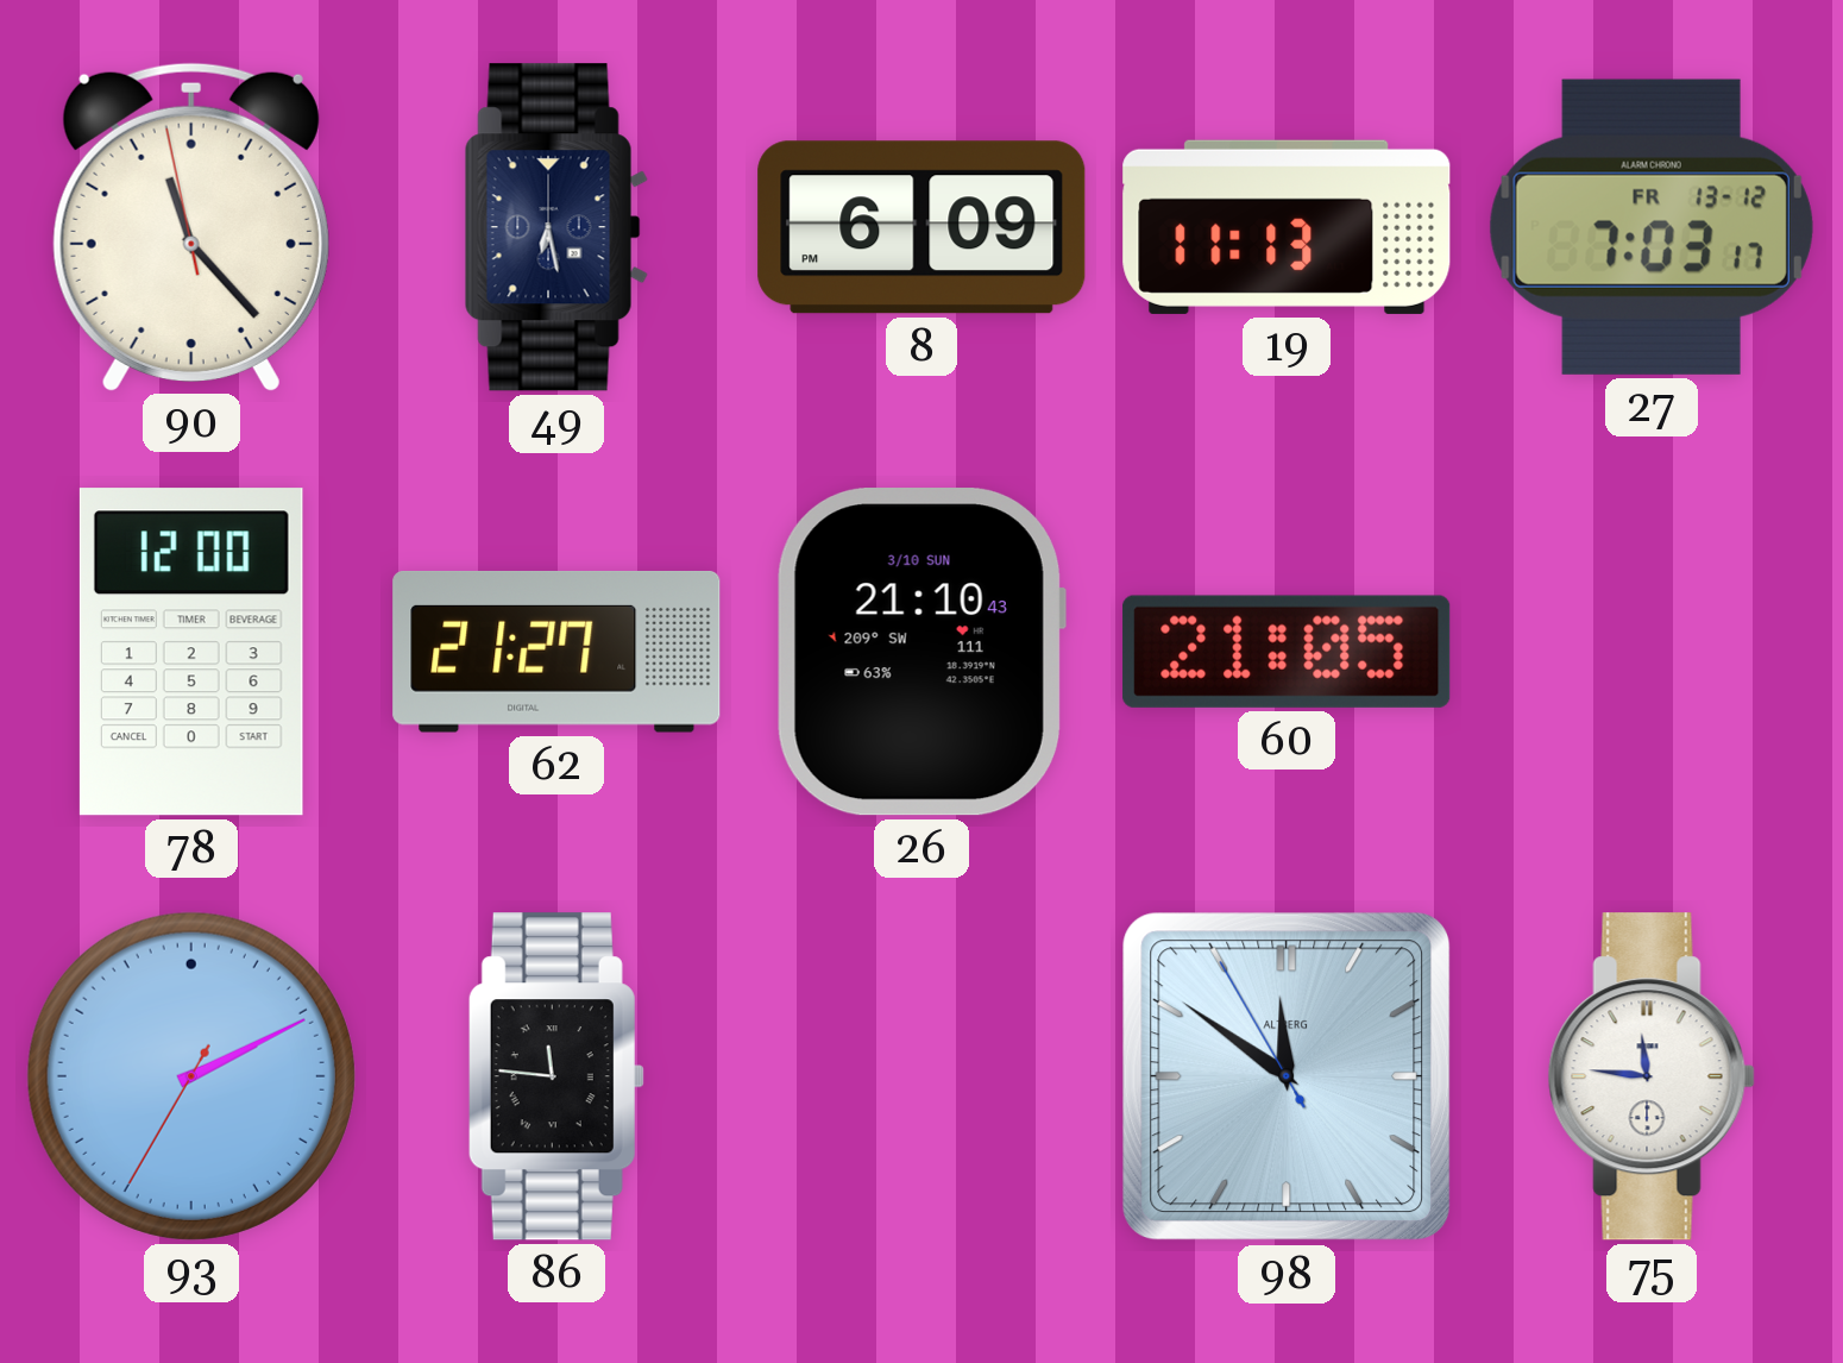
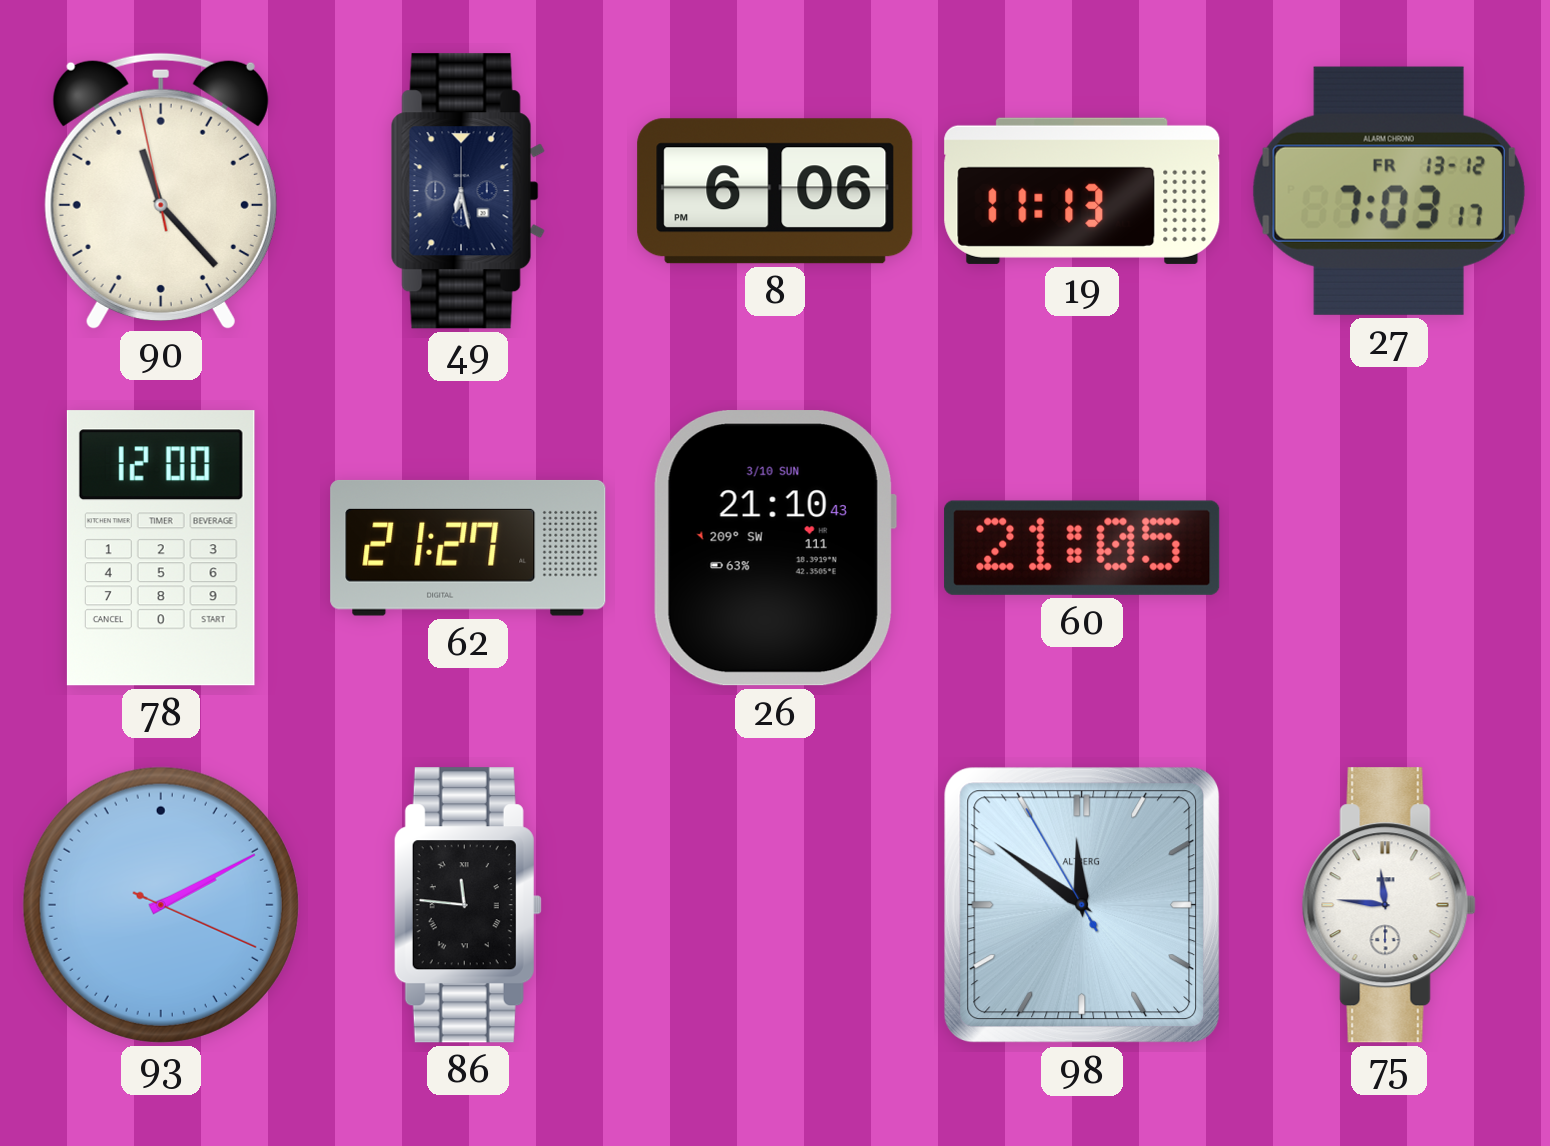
8: 6:09 -> 6:06 (775, 191)
93: 2:10:35 -> 2:10:19 (161, 905)
